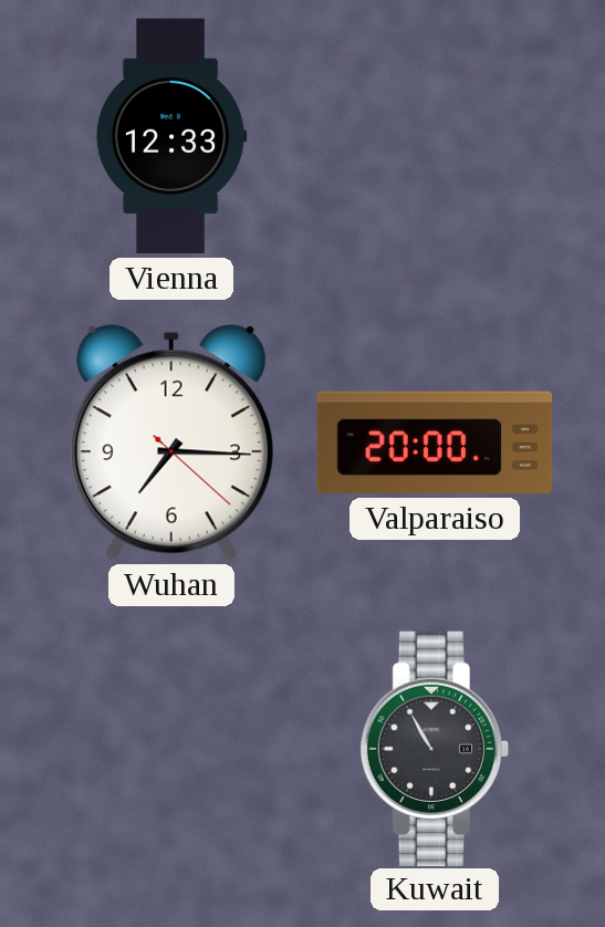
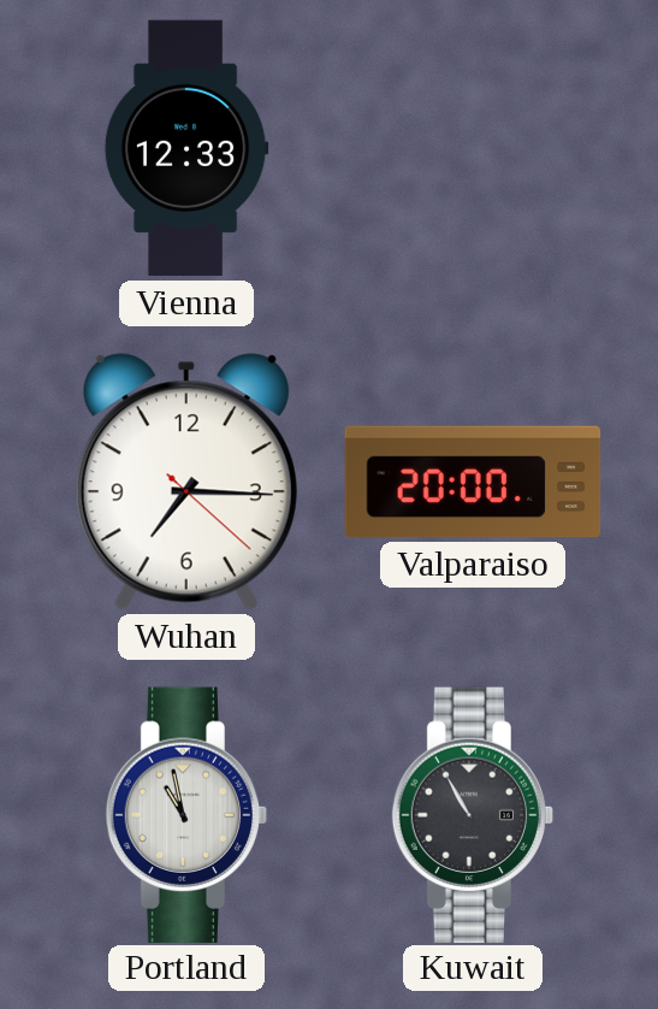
Portland: none -> 10:58 (186, 814)
